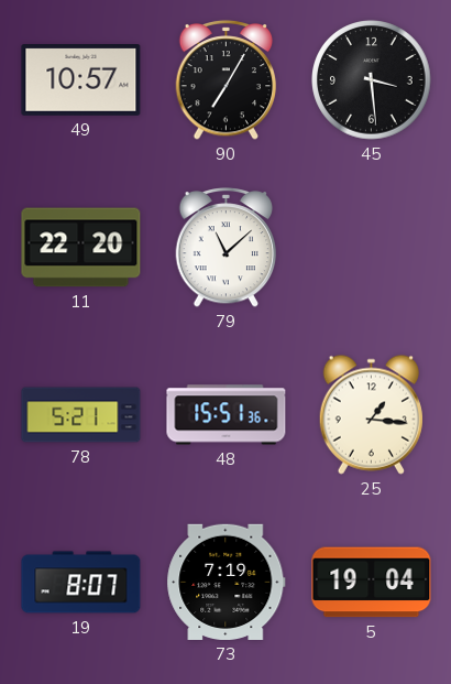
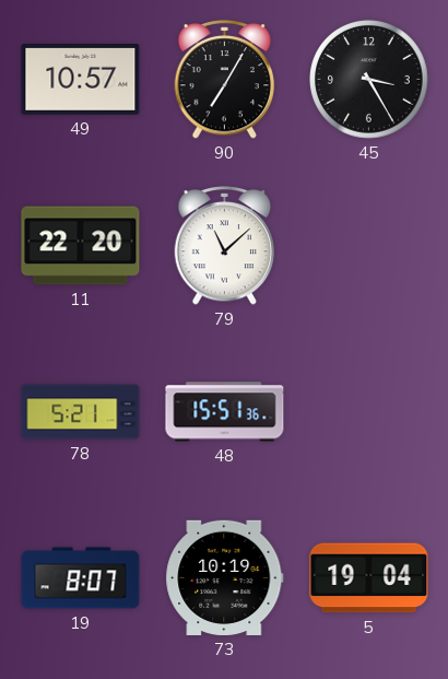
45: 3:29 -> 3:25 (369, 80)
25: 1:16 -> none (371, 414)
73: 7:19 -> 10:19 (225, 577)
